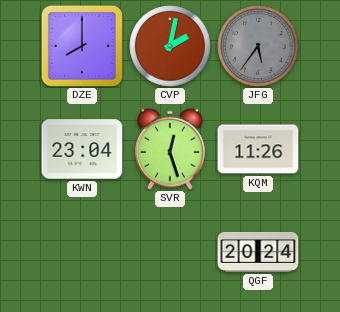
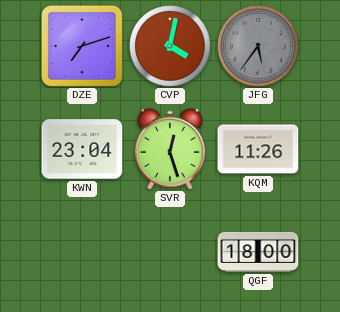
DZE: 8:00 -> 7:12 (82, 46)
CVP: 2:02 -> 4:02 (170, 46)
QGF: 20:24 -> 18:00 (258, 252)
